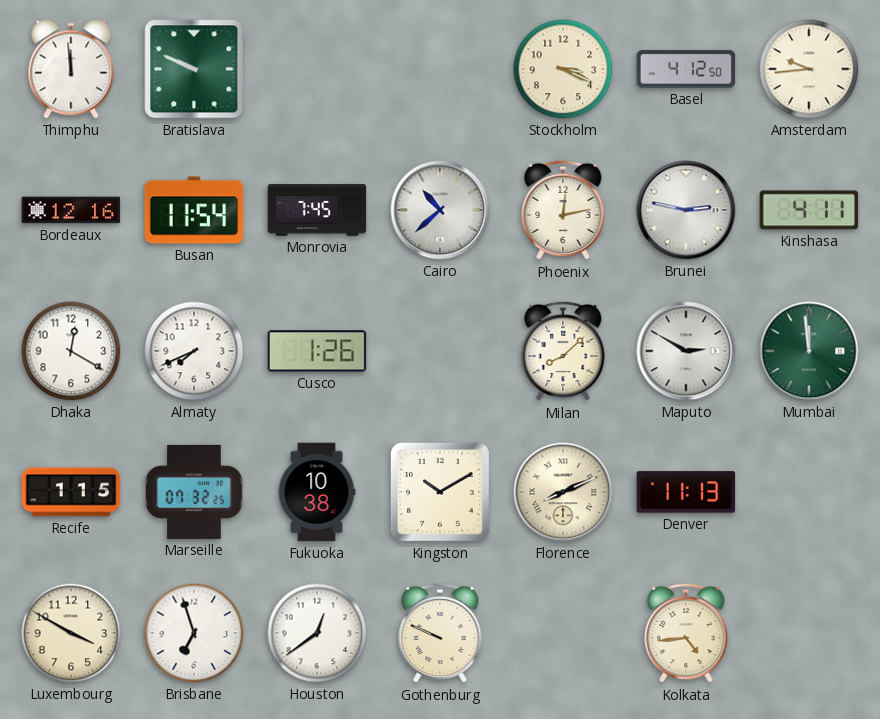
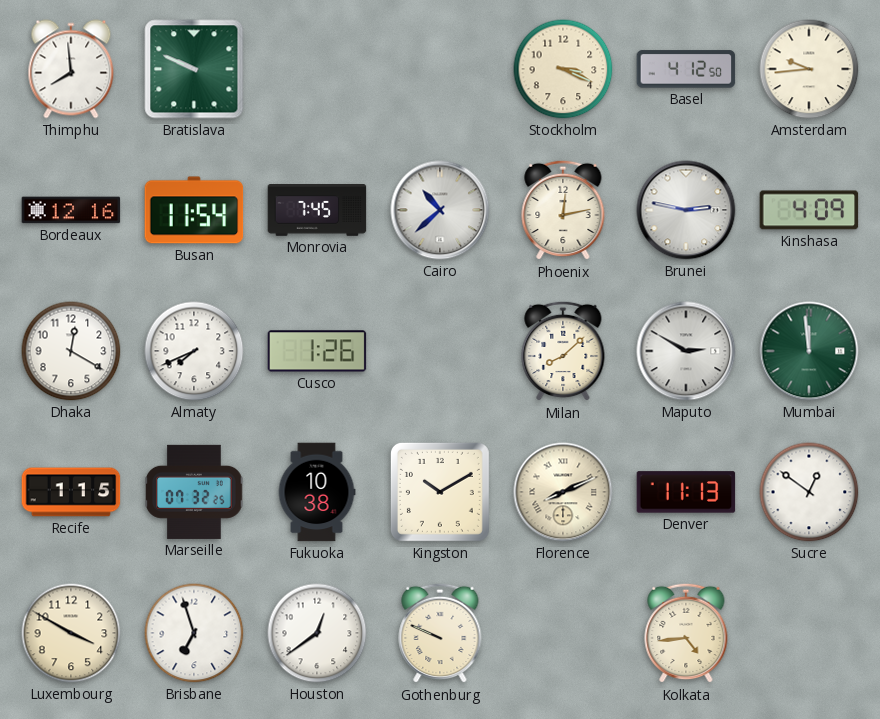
Thimphu: 11:59 -> 7:59 (71, 69)
Kinshasa: 4:11 -> 4:09 (809, 210)
Sucre: none -> 12:51 (809, 492)
